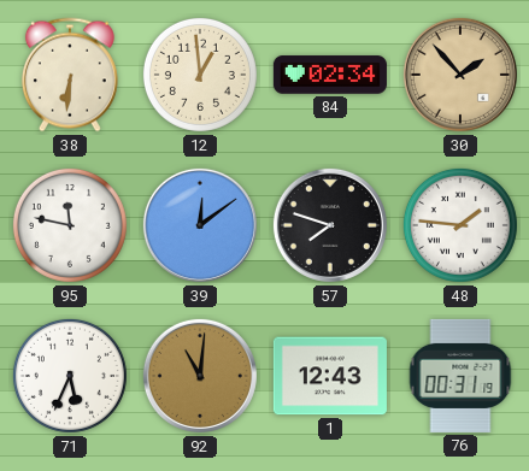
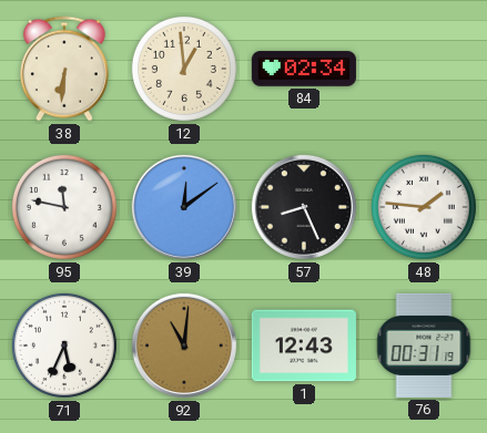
30: 1:53 -> none (460, 75)
57: 7:48 -> 8:26 (304, 207)
